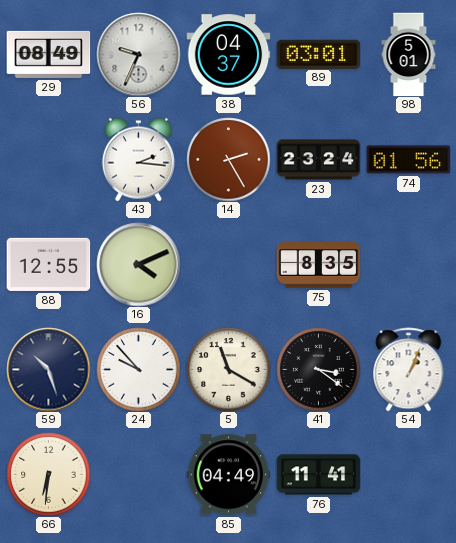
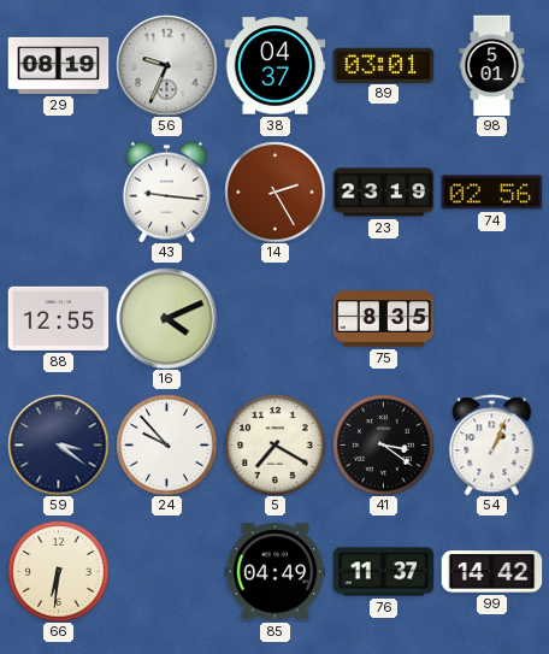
29: 08:49 -> 08:19 (58, 65)
43: 2:16 -> 9:16 (166, 192)
23: 23:24 -> 23:19 (383, 193)
74: 01:56 -> 02:56 (491, 193)
59: 10:27 -> 3:21 (58, 444)
5: 11:20 -> 7:20 (274, 444)
76: 11:41 -> 11:37 (383, 572)
99: none -> 14:42 (491, 572)
